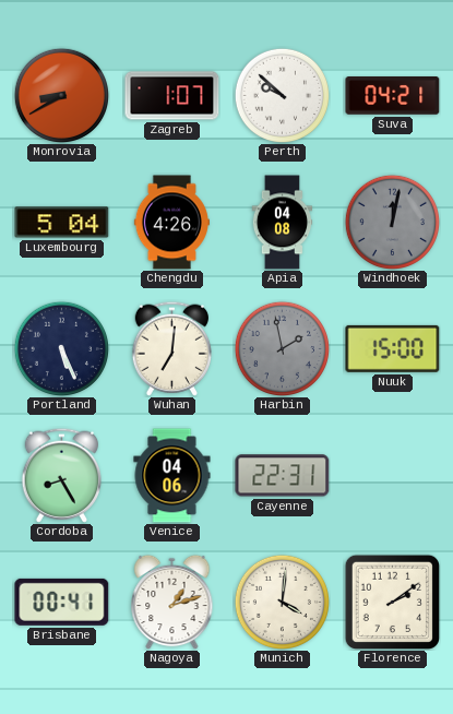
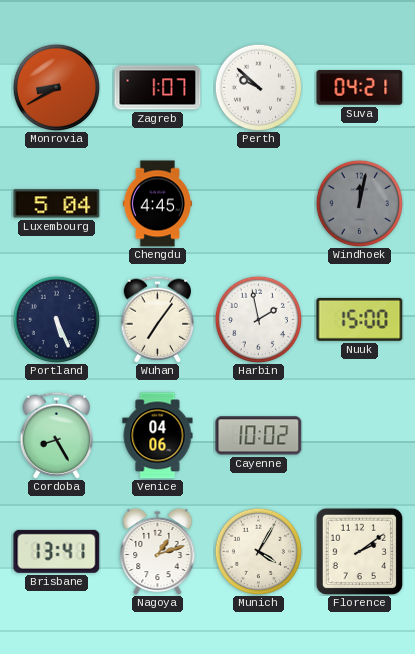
Chengdu: 4:26 -> 4:45 (157, 204)
Apia: 04:08 -> none (283, 223)
Wuhan: 7:01 -> 7:06 (157, 319)
Harbin dial: grey -> white (258, 319)
Cayenne: 22:31 -> 10:02 (259, 436)
Brisbane: 00:41 -> 13:41 (57, 551)
Munich: 4:01 -> 4:05 (258, 551)
